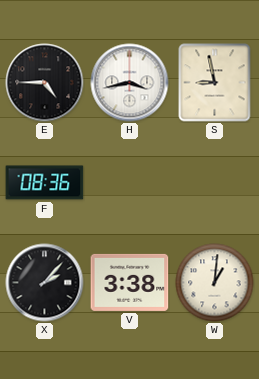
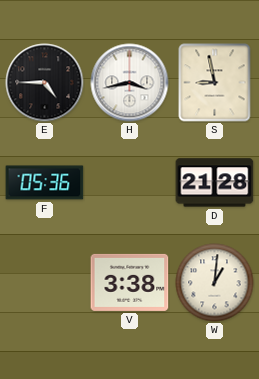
F: 08:36 -> 05:36 (45, 183)
D: none -> 21:28 (215, 183)
X: 2:07 -> none (45, 283)
